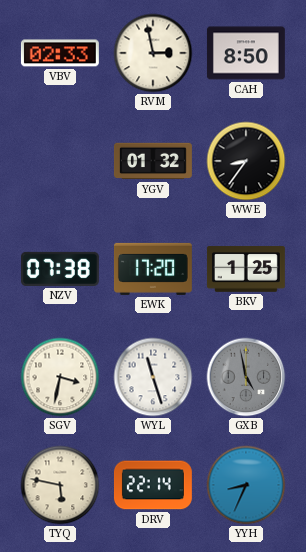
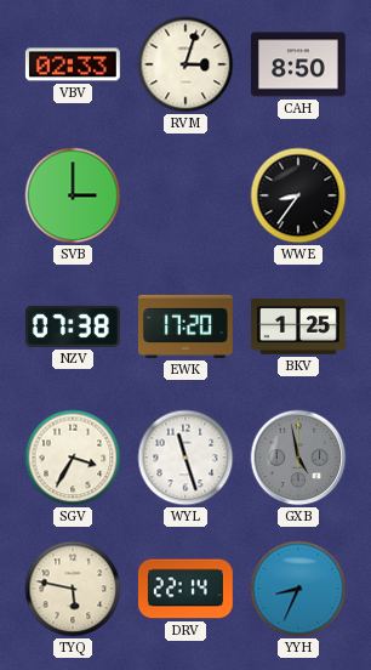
RVM: 2:58 -> 3:03 (185, 64)
SVB: none -> 3:00 (73, 195)
YGV: 01:32 -> none (153, 161)
SGV: 3:32 -> 3:35 (73, 458)
